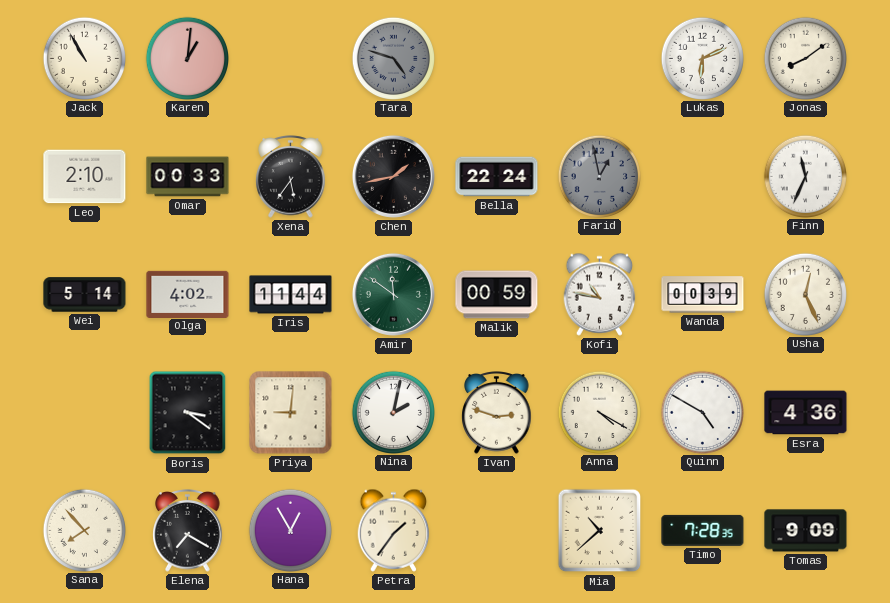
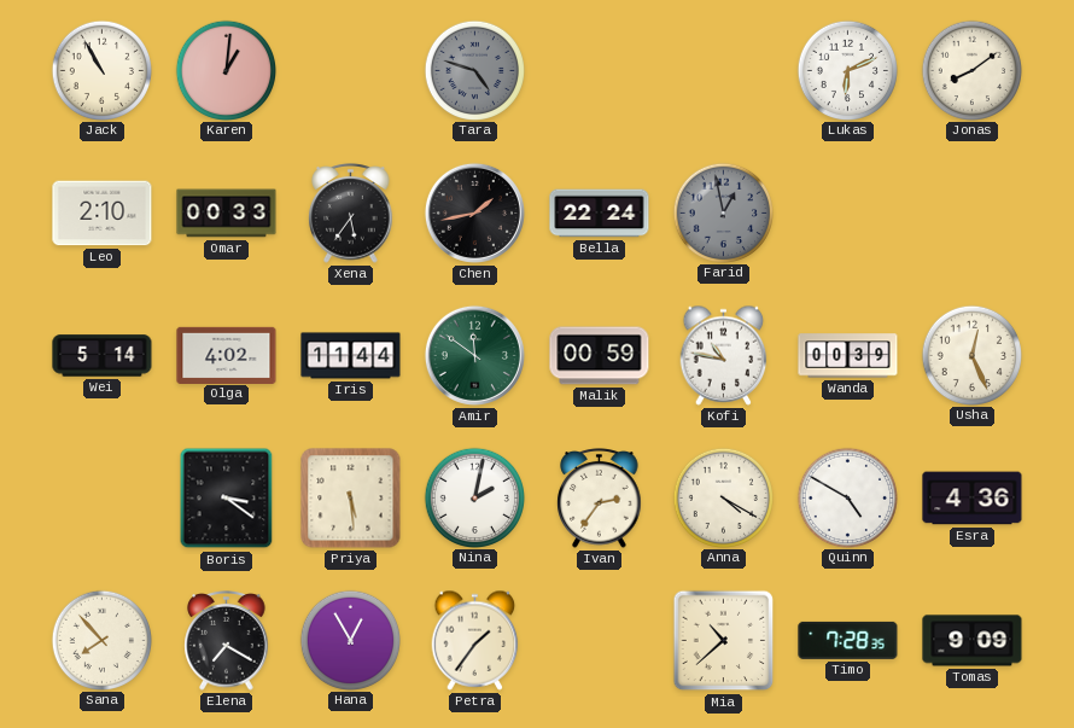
Finn: 11:34 -> none (805, 176)
Priya: 9:01 -> 5:29 (351, 499)
Ivan: 2:48 -> 2:36 (600, 499)
